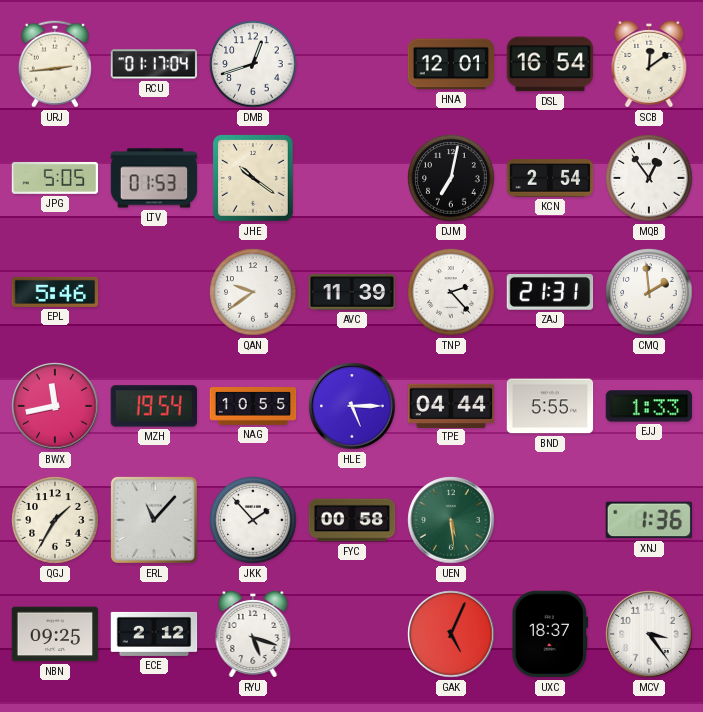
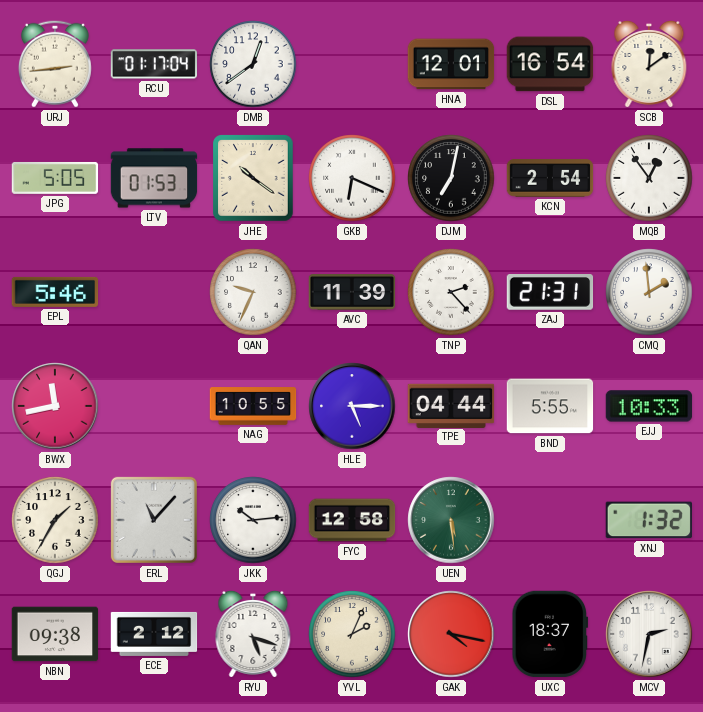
DMB: 12:42 -> 12:39 (253, 64)
GKB: none -> 6:19 (352, 178)
QAN: 9:39 -> 9:34 (253, 292)
MZH: 19:54 -> none (153, 406)
EJJ: 1:33 -> 10:33 (649, 406)
JKK: 1:53 -> 10:14 (253, 520)
FYC: 00:58 -> 12:58 (352, 520)
XNJ: 1:36 -> 1:32 (648, 520)
NBN: 09:25 -> 09:38 (55, 634)
YVL: none -> 2:04 (352, 634)
GAK: 5:04 -> 4:17 (451, 634)
MCV: 3:24 -> 2:32 (649, 634)
